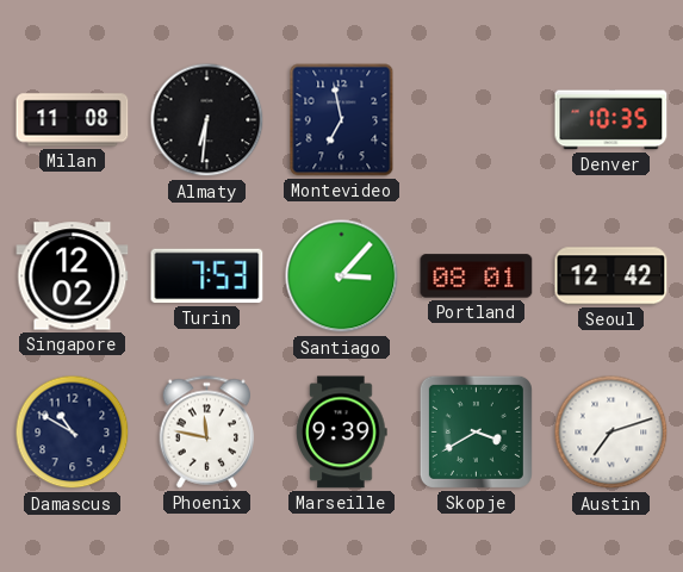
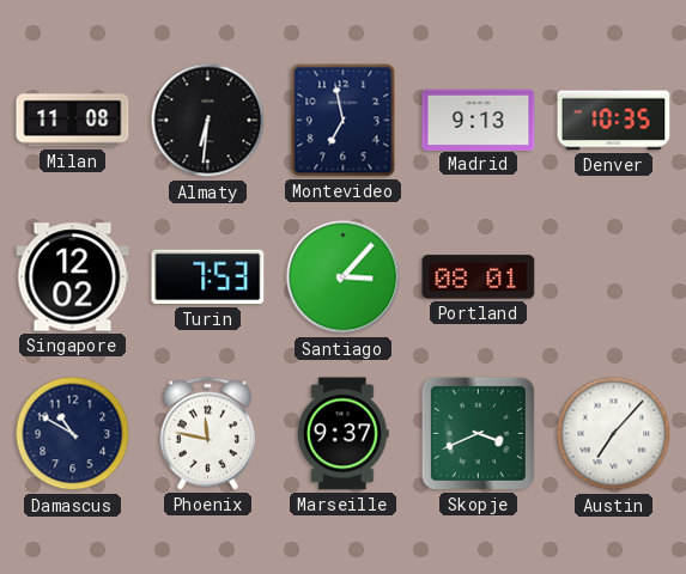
Madrid: none -> 9:13 (479, 120)
Seoul: 12:42 -> none (611, 276)
Marseille: 9:39 -> 9:37 (344, 434)
Skopje: 3:40 -> 3:41 (478, 433)
Austin: 7:12 -> 7:07 (614, 434)
